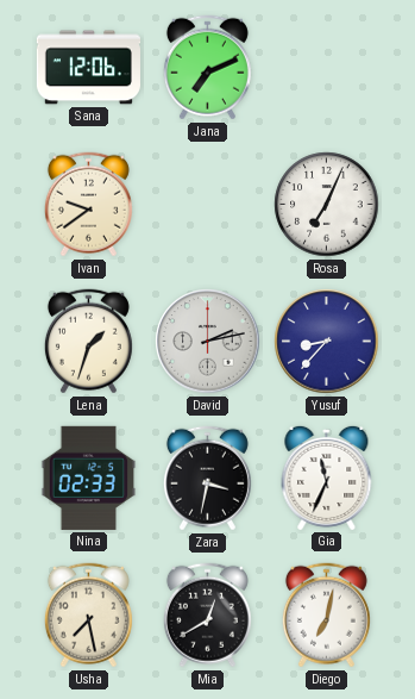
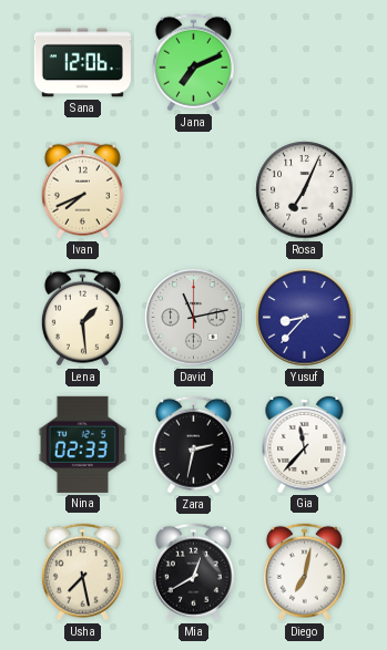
Ivan: 9:39 -> 7:41 (82, 190)
Lena: 1:33 -> 1:29 (82, 318)
David: 2:13 -> 11:13 (194, 318)
Zara: 3:32 -> 2:32 (193, 445)
Gia: 11:34 -> 11:37 (305, 444)
